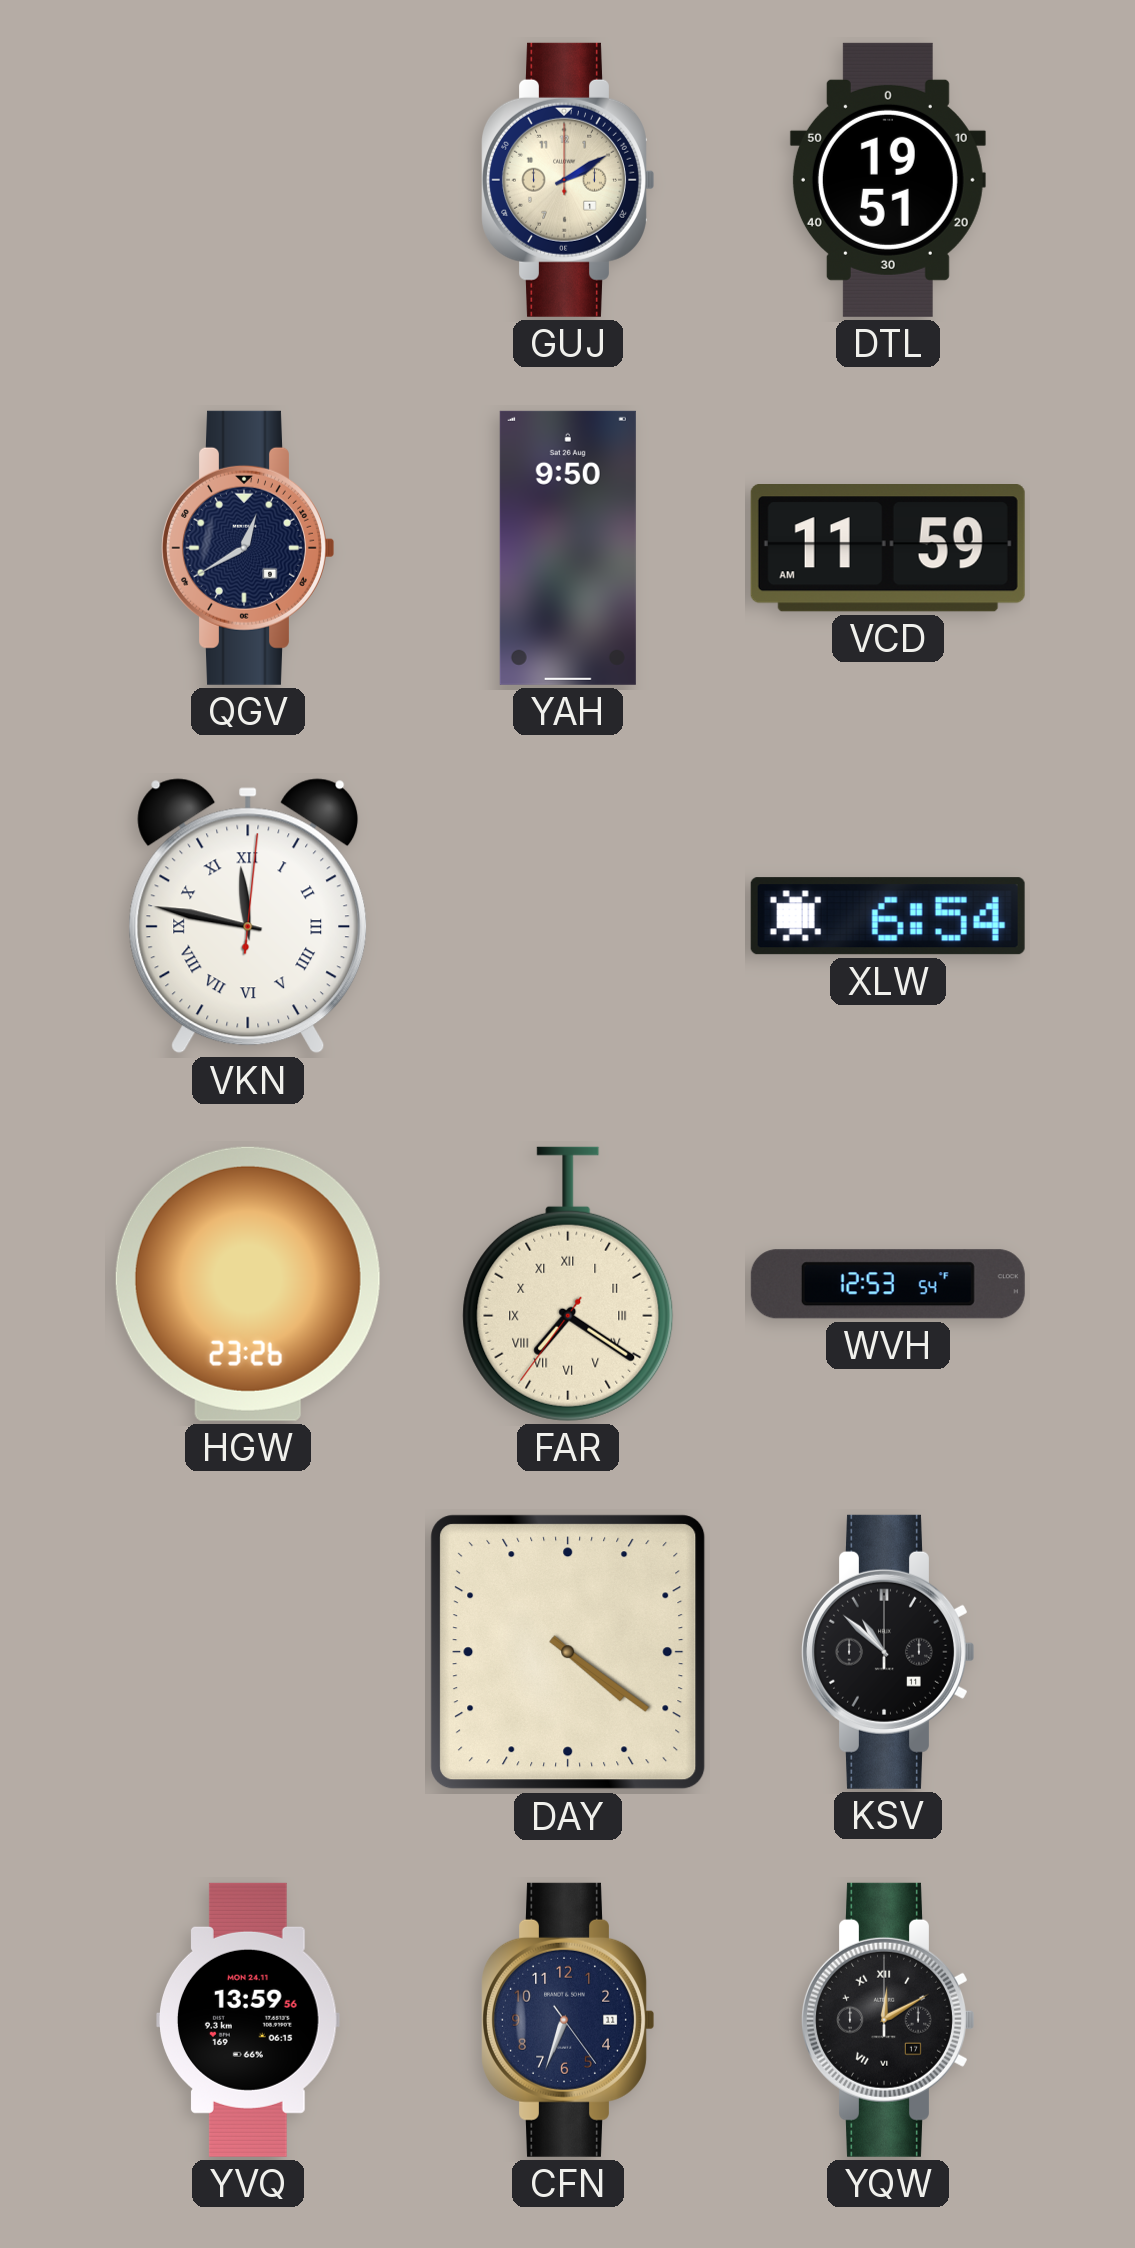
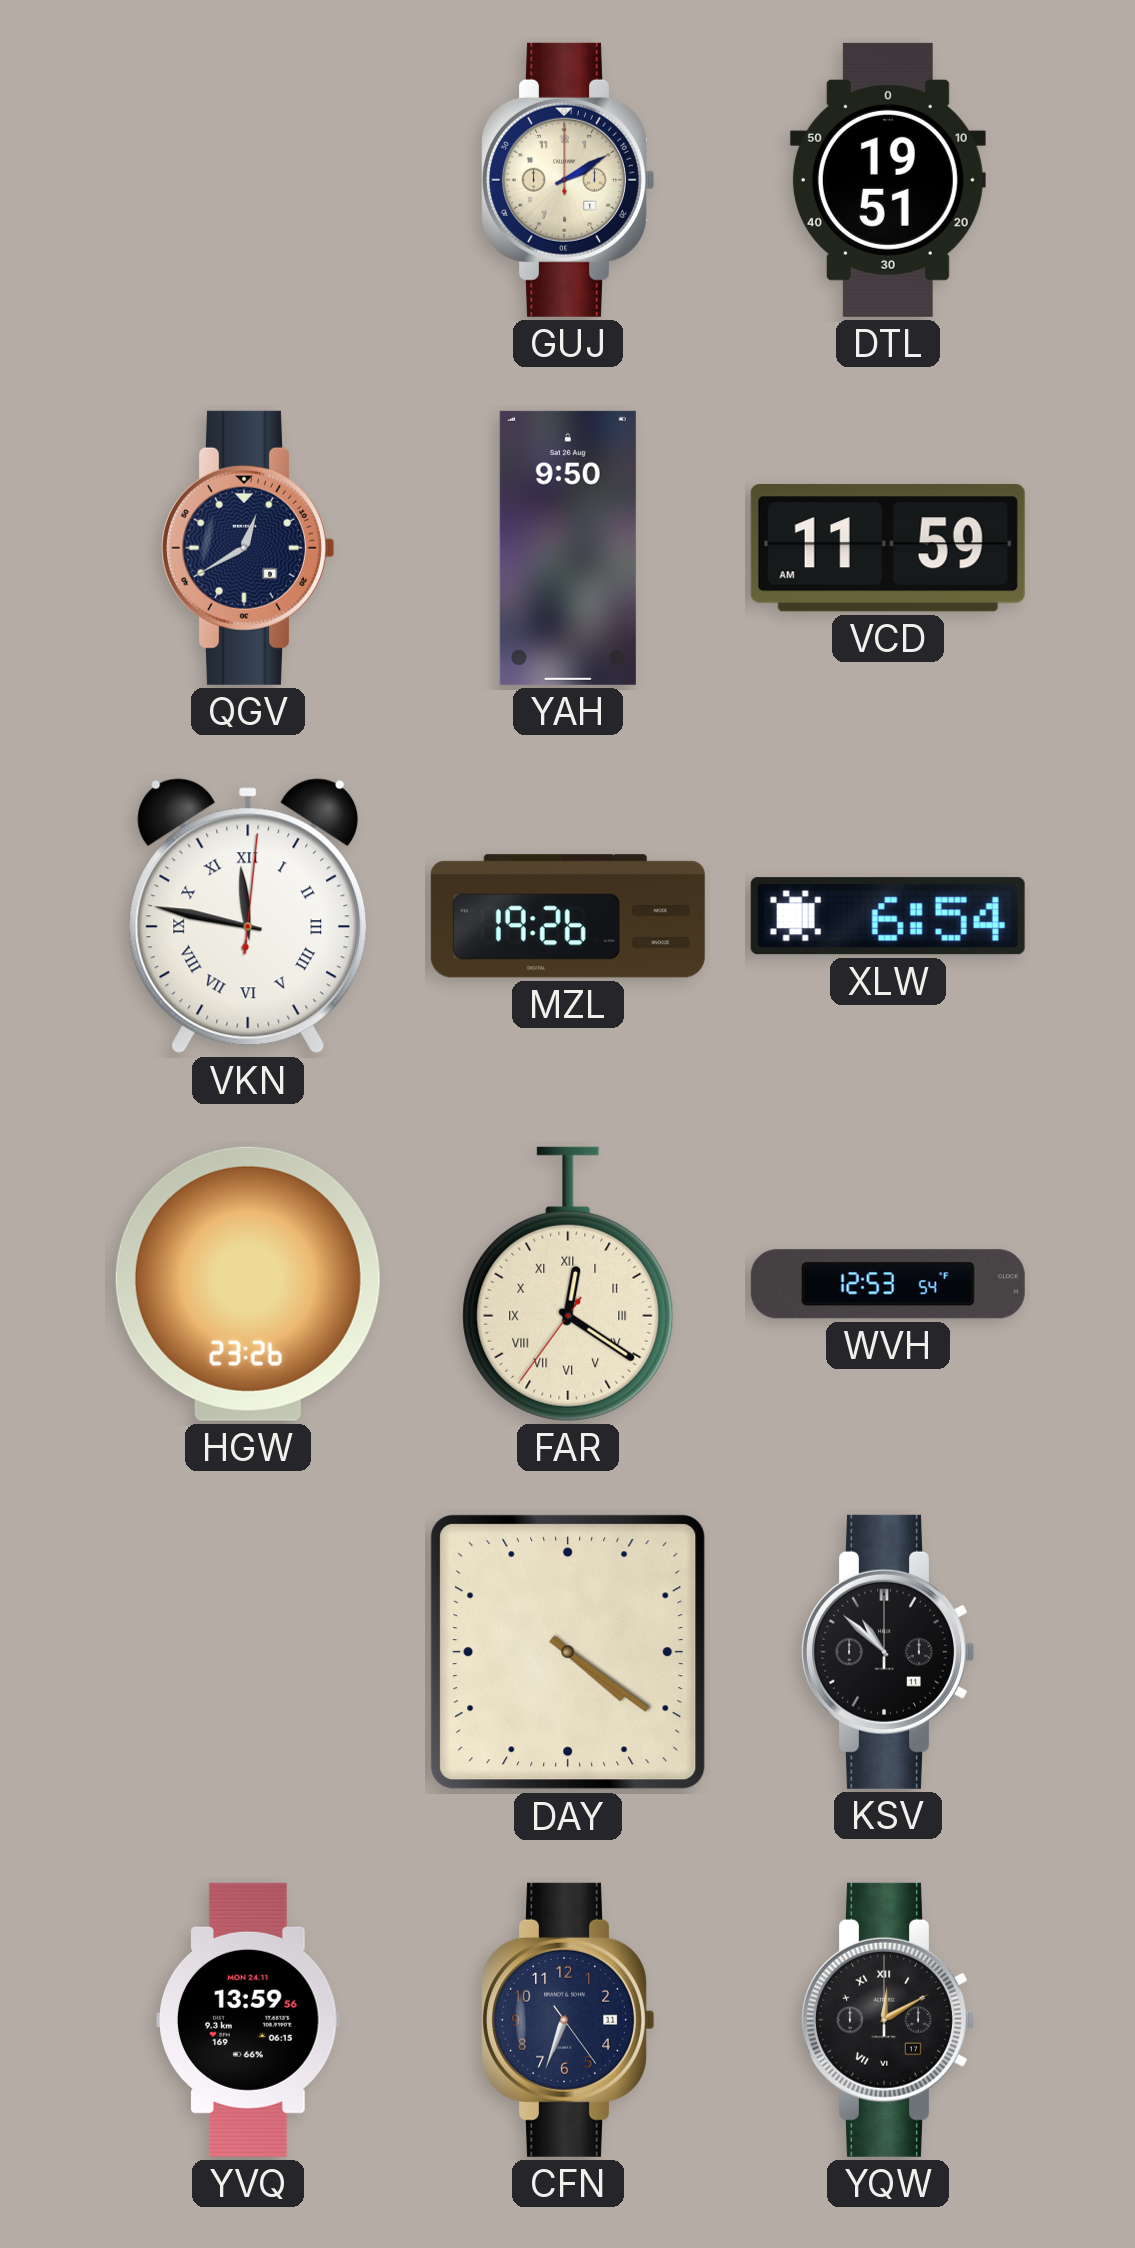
MZL: none -> 19:26 (568, 916)
FAR: 7:20 -> 12:20 (568, 1284)
